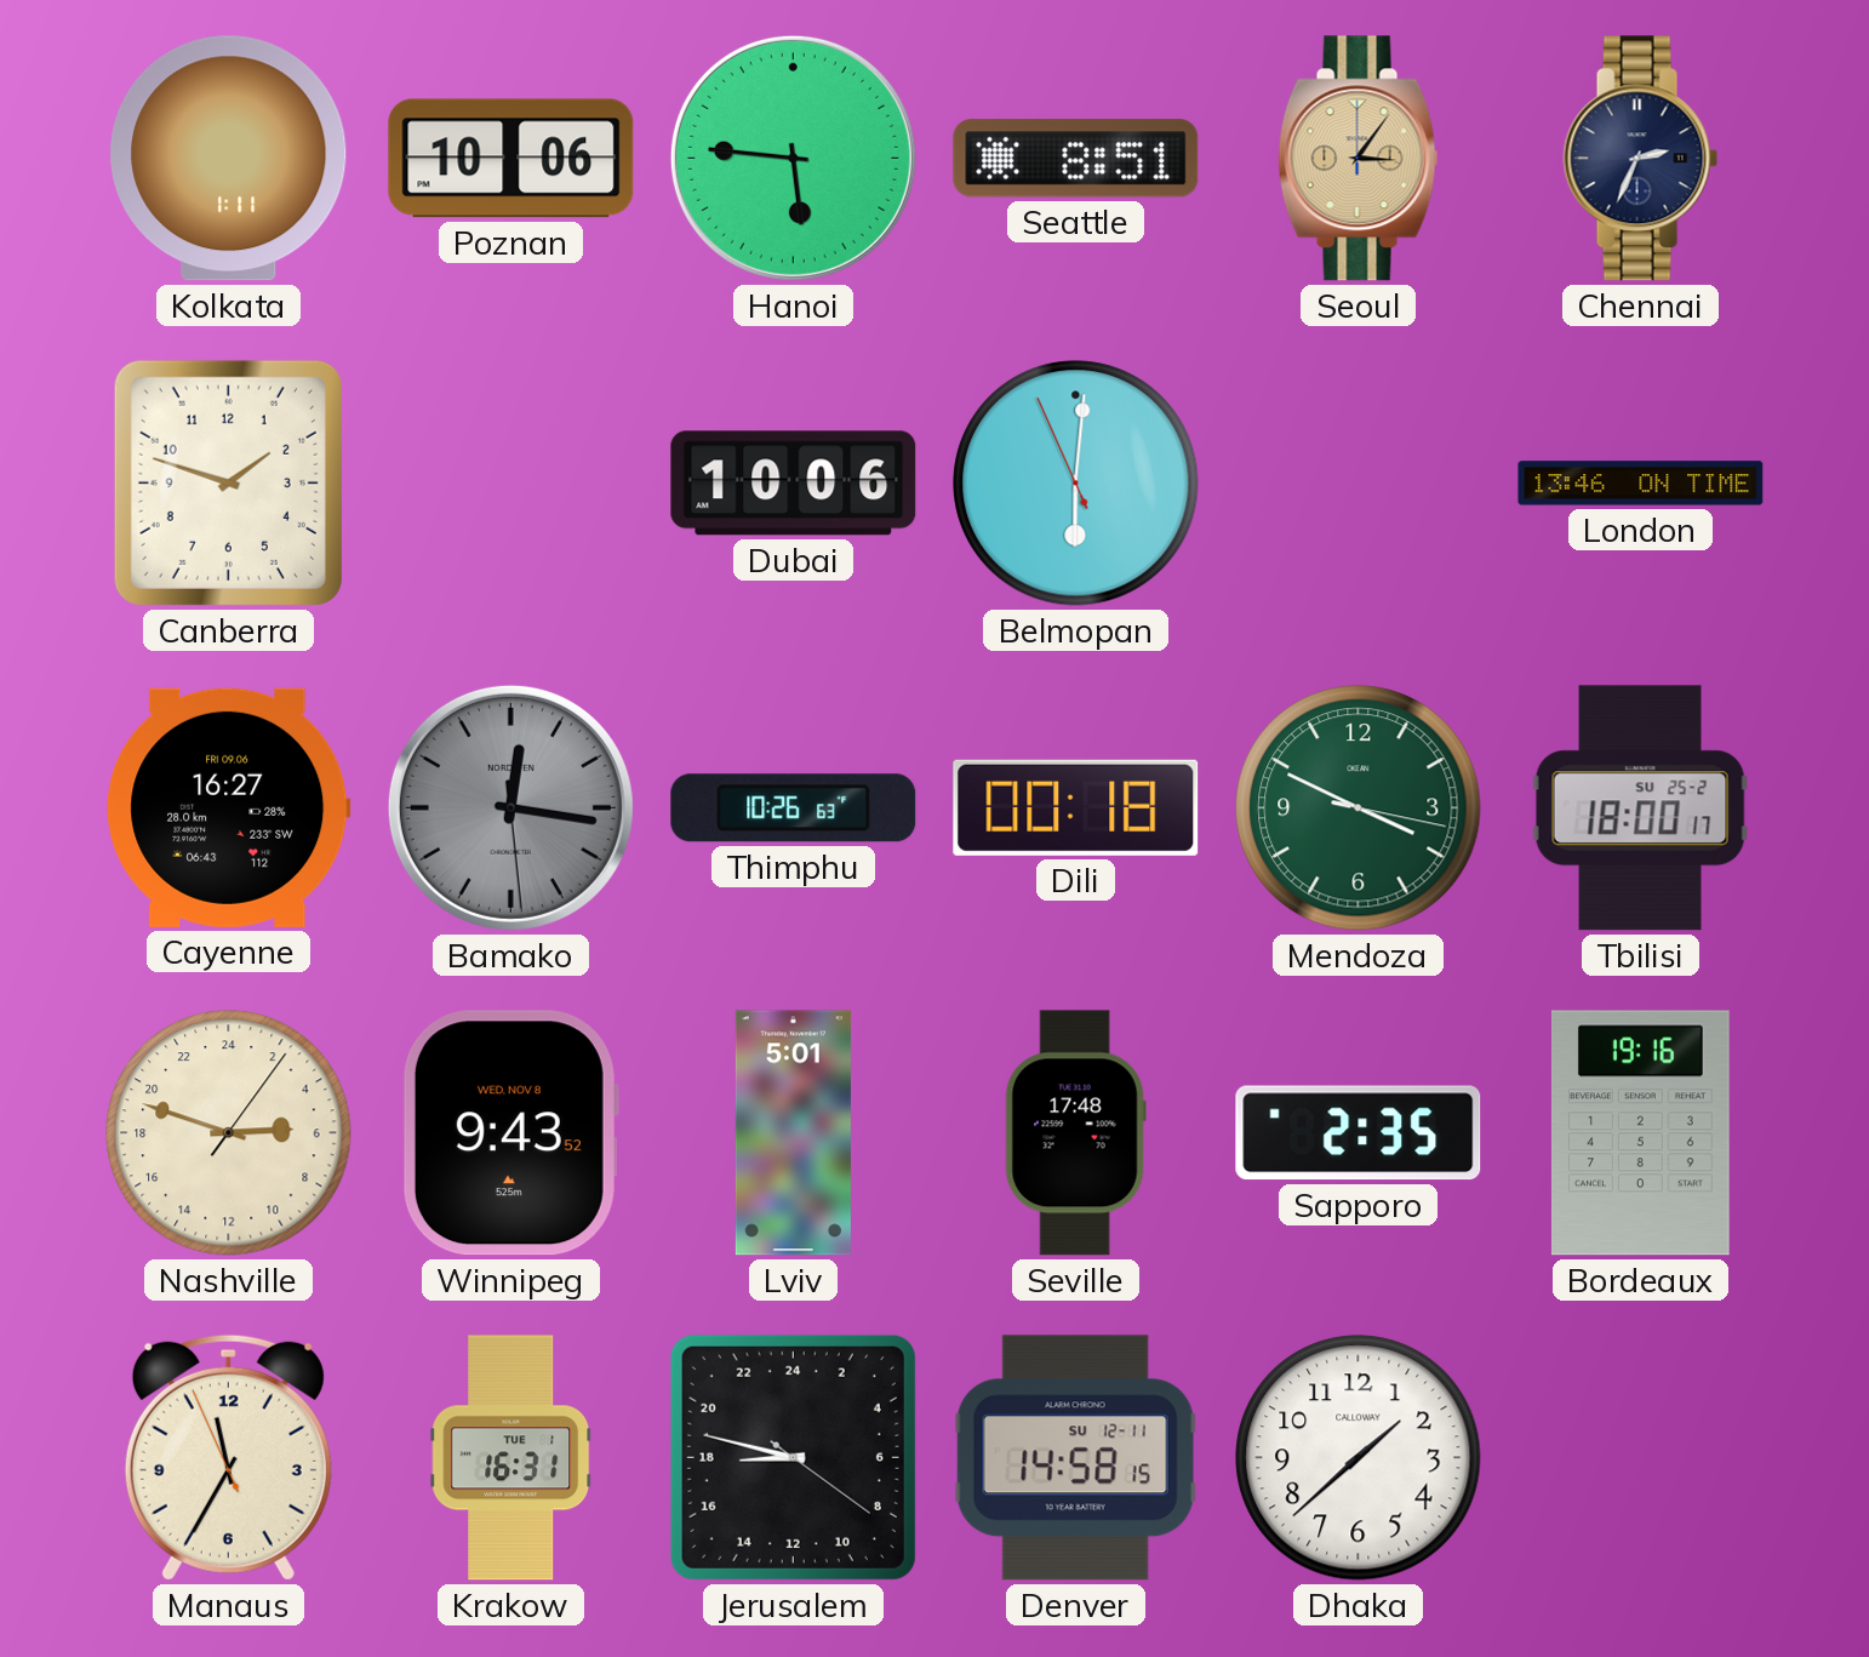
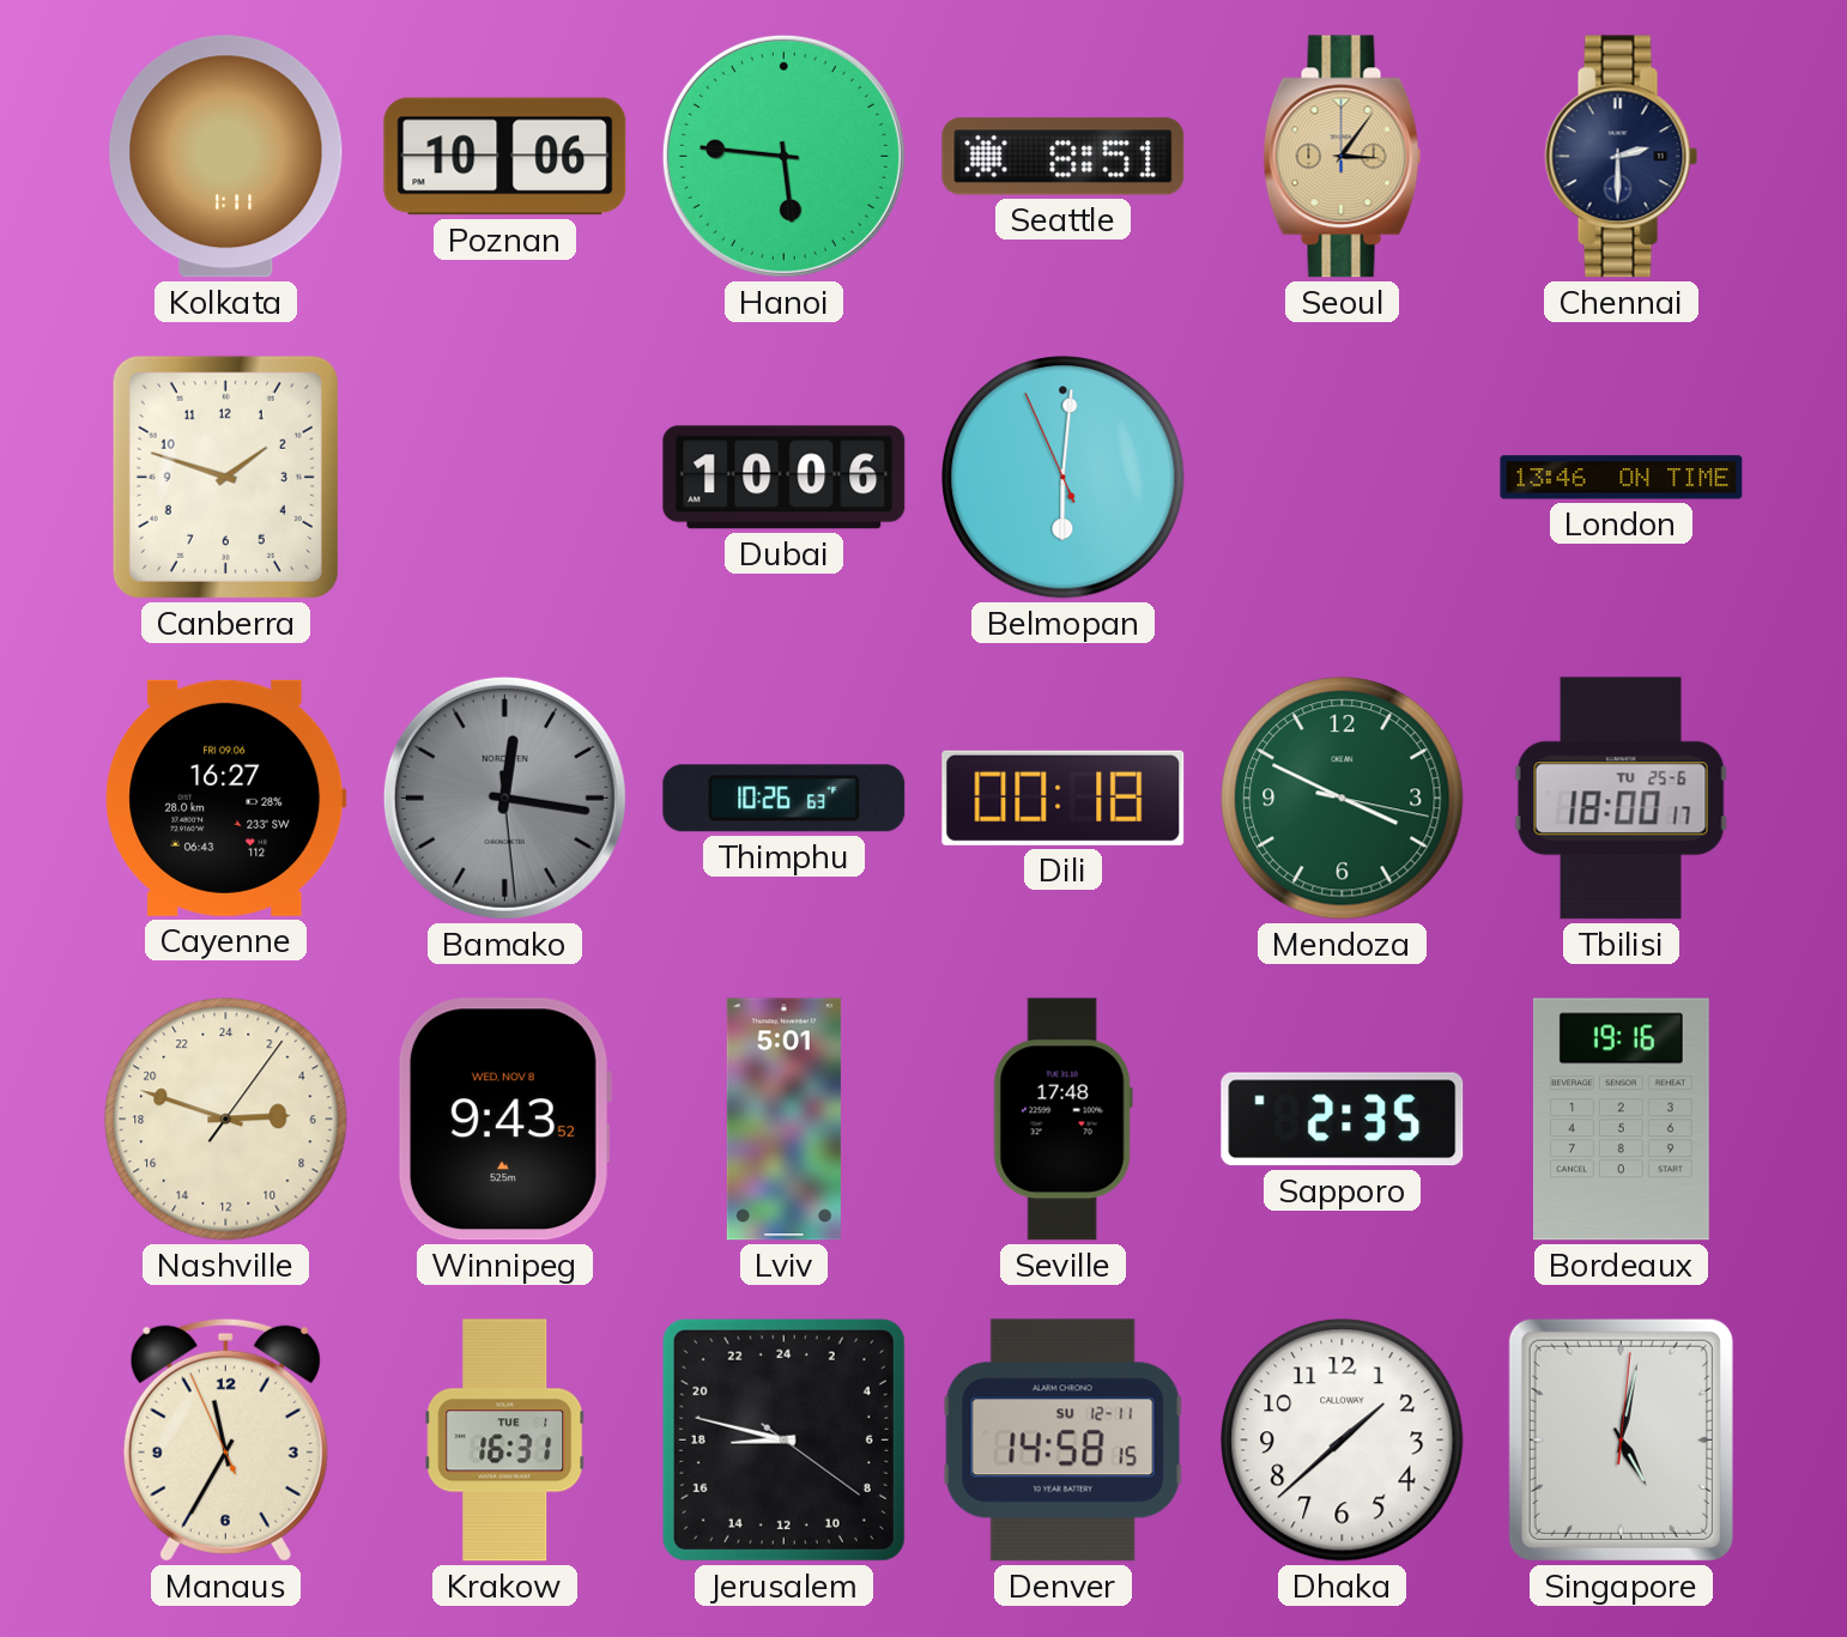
Chennai: 2:34 -> 2:30 (1622, 157)
Tbilisi date: SU 25-2 -> TU 25-6 (1621, 799)
Singapore: none -> 5:02 (1621, 1439)
